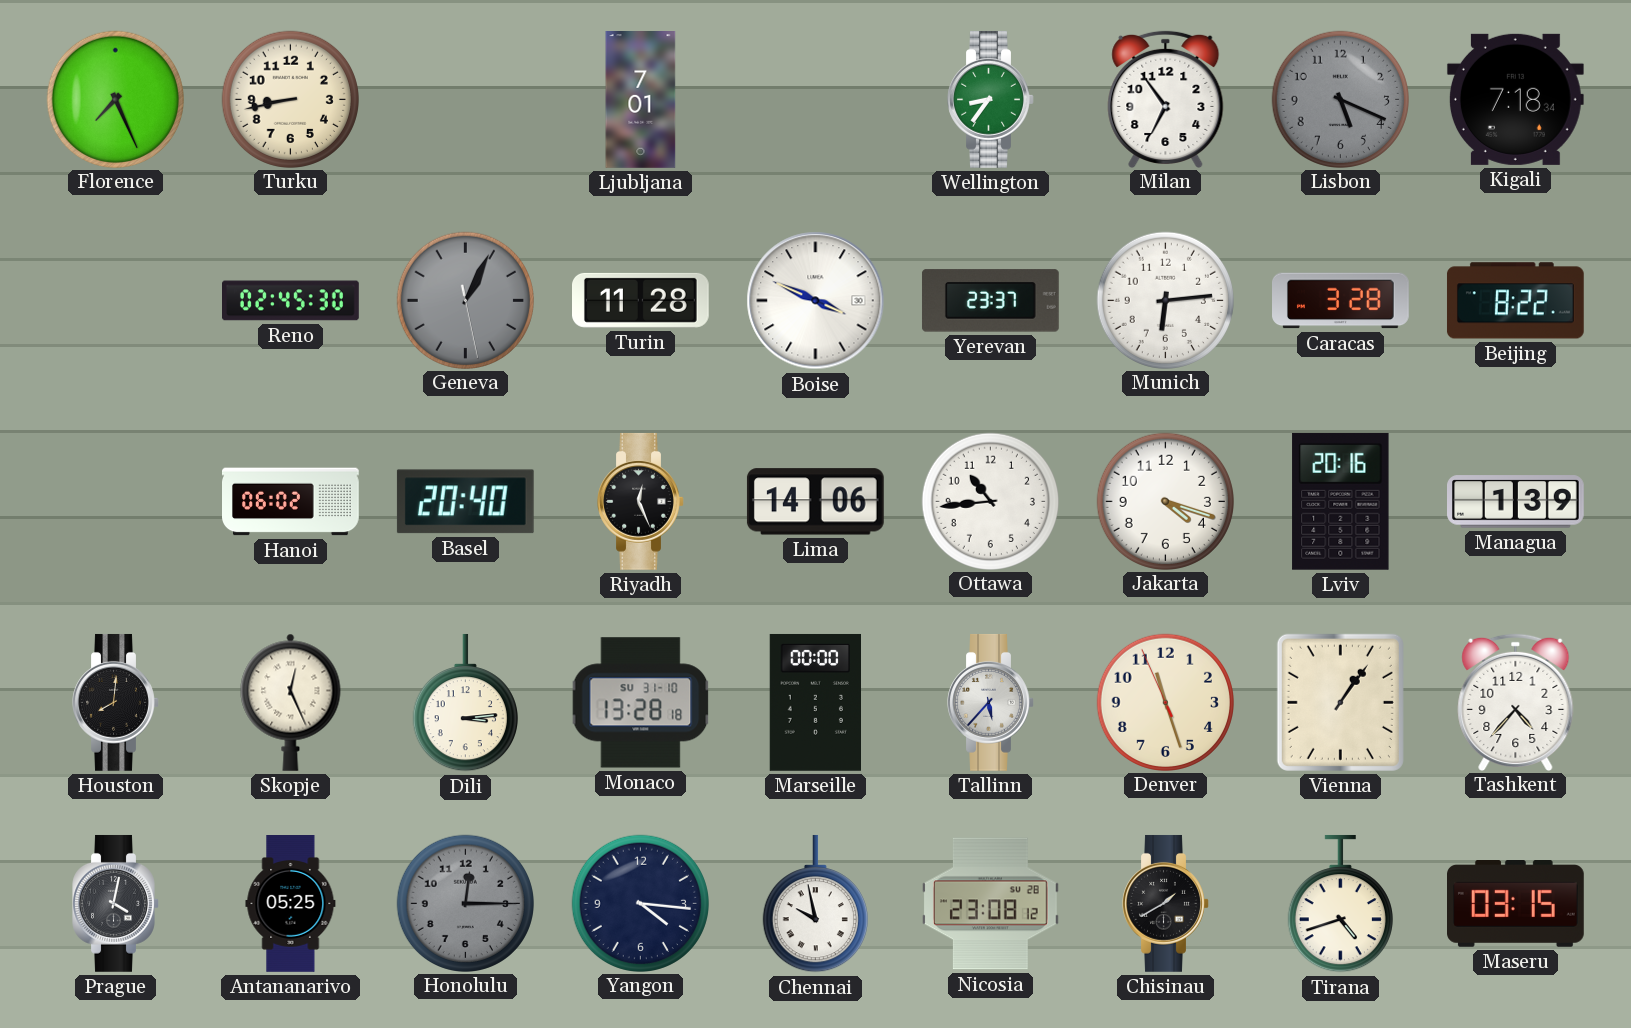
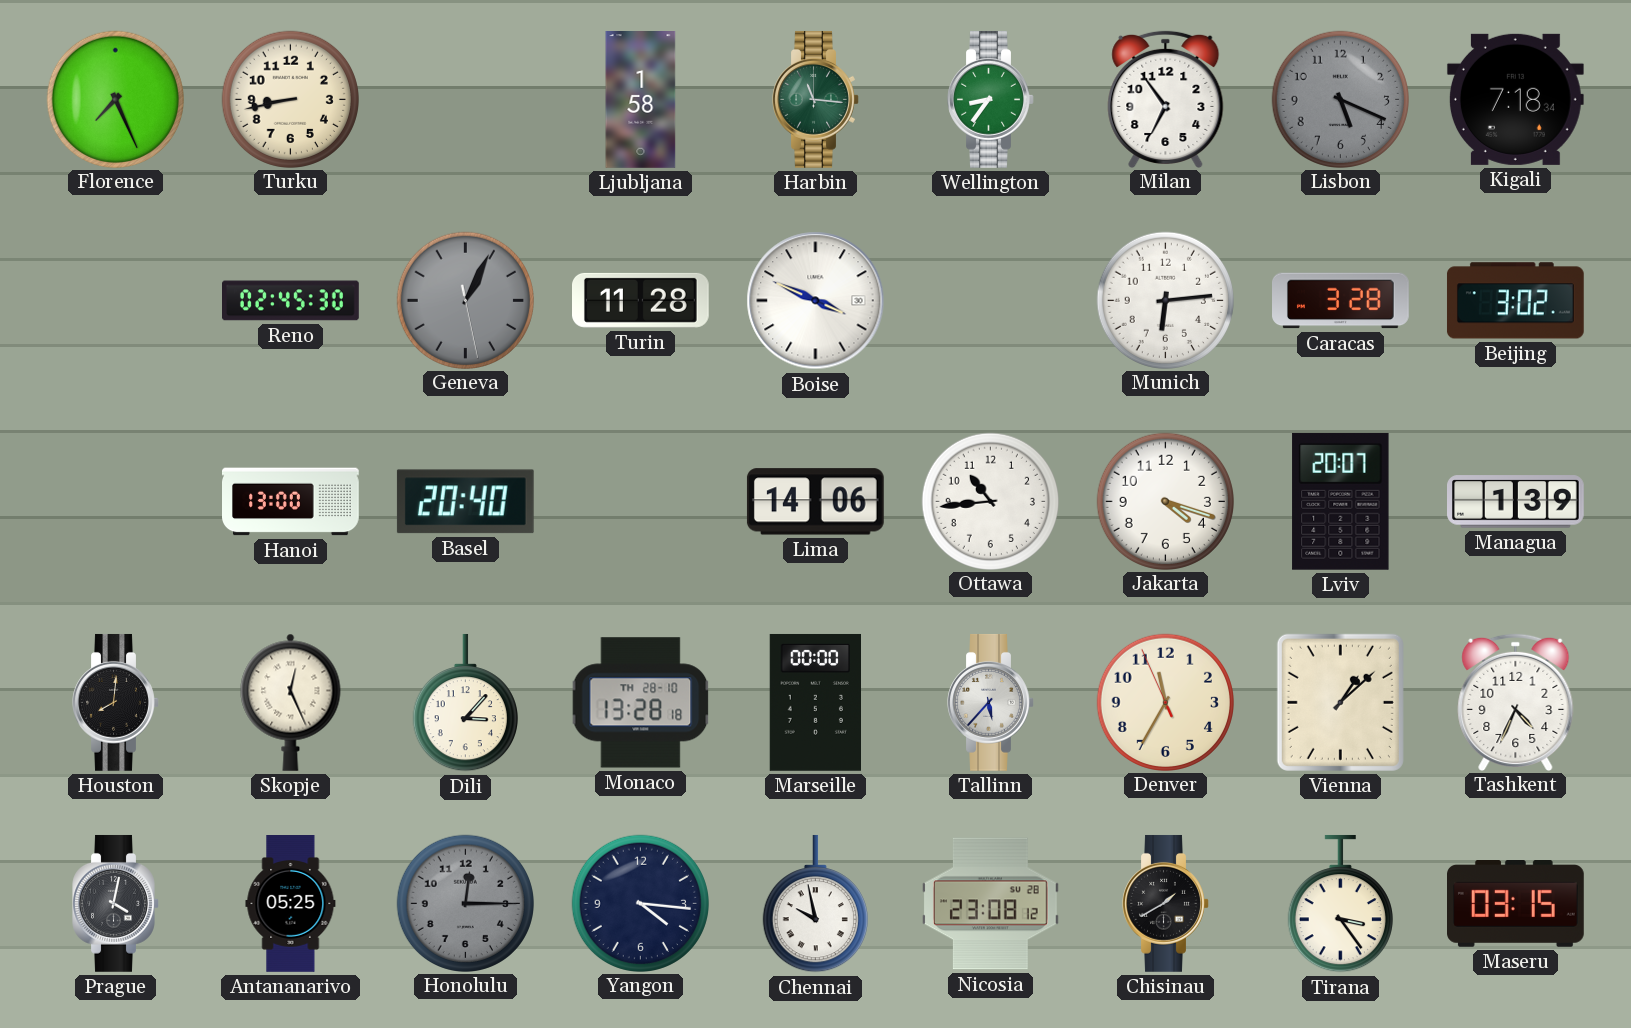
Ljubljana: 7:01 -> 1:58 (641, 100)
Harbin: none -> 11:16 (816, 100)
Yerevan: 23:37 -> none (990, 301)
Beijing: 8:22 -> 3:02 (1515, 301)
Hanoi: 06:02 -> 13:00 (291, 502)
Riyadh: 12:26 -> none (641, 502)
Lviv: 20:16 -> 20:07 (1341, 501)
Dili: 3:14 -> 3:07 (465, 703)
Monaco date: SU 31-10 -> TH 28-10 (641, 703)
Denver: 11:26 -> 11:34 (1165, 702)
Vienna: 1:06 -> 1:08 (1340, 702)
Tashkent: 4:37 -> 4:34 (1516, 702)
Tirana: 4:42 -> 3:24 (1340, 904)
